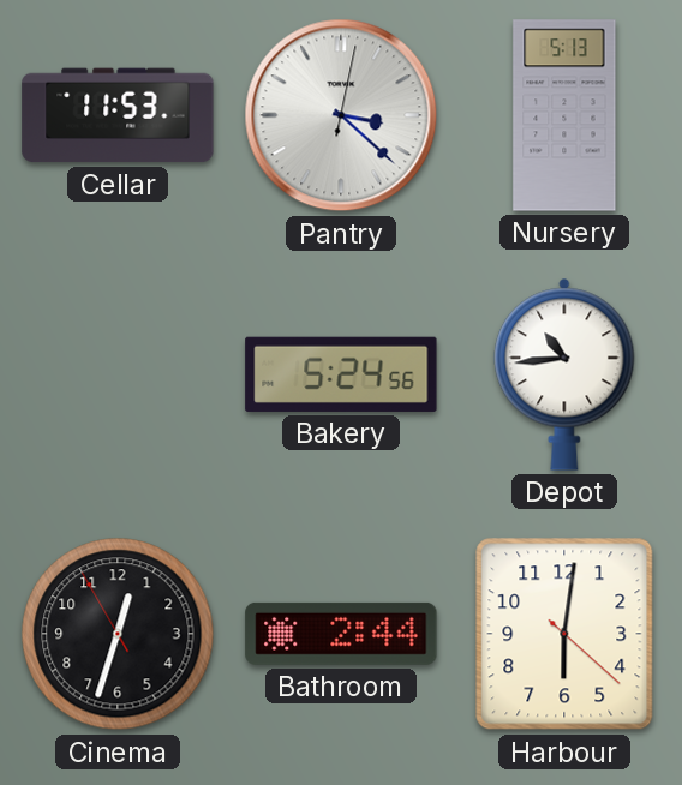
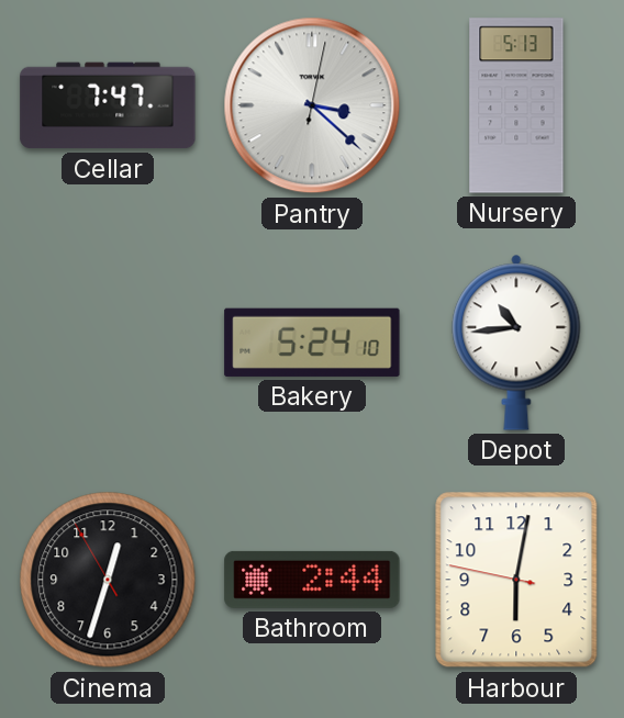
Cellar: 11:53 -> 7:47 (108, 105)
Bakery: 5:24:56 -> 5:24:10 (312, 343)
Harbour: 6:01:22 -> 6:01:47 (516, 580)
